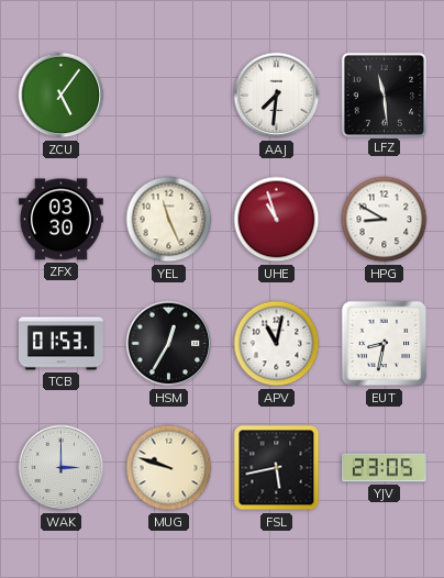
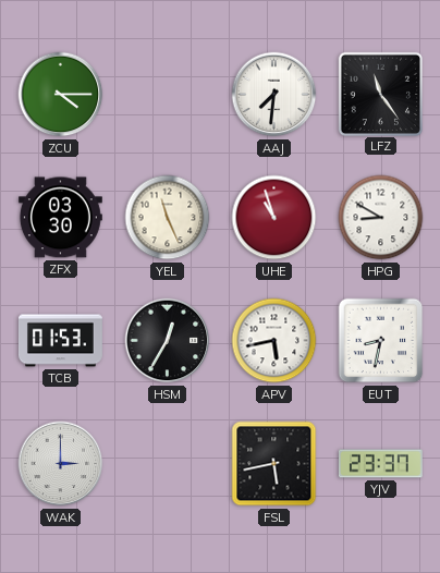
ZCU: 5:06 -> 4:15 (61, 95)
LFZ: 11:29 -> 11:24 (380, 94)
APV: 11:02 -> 5:43 (274, 341)
MUG: 9:48 -> none (169, 468)
YJV: 23:05 -> 23:37 (380, 464)
